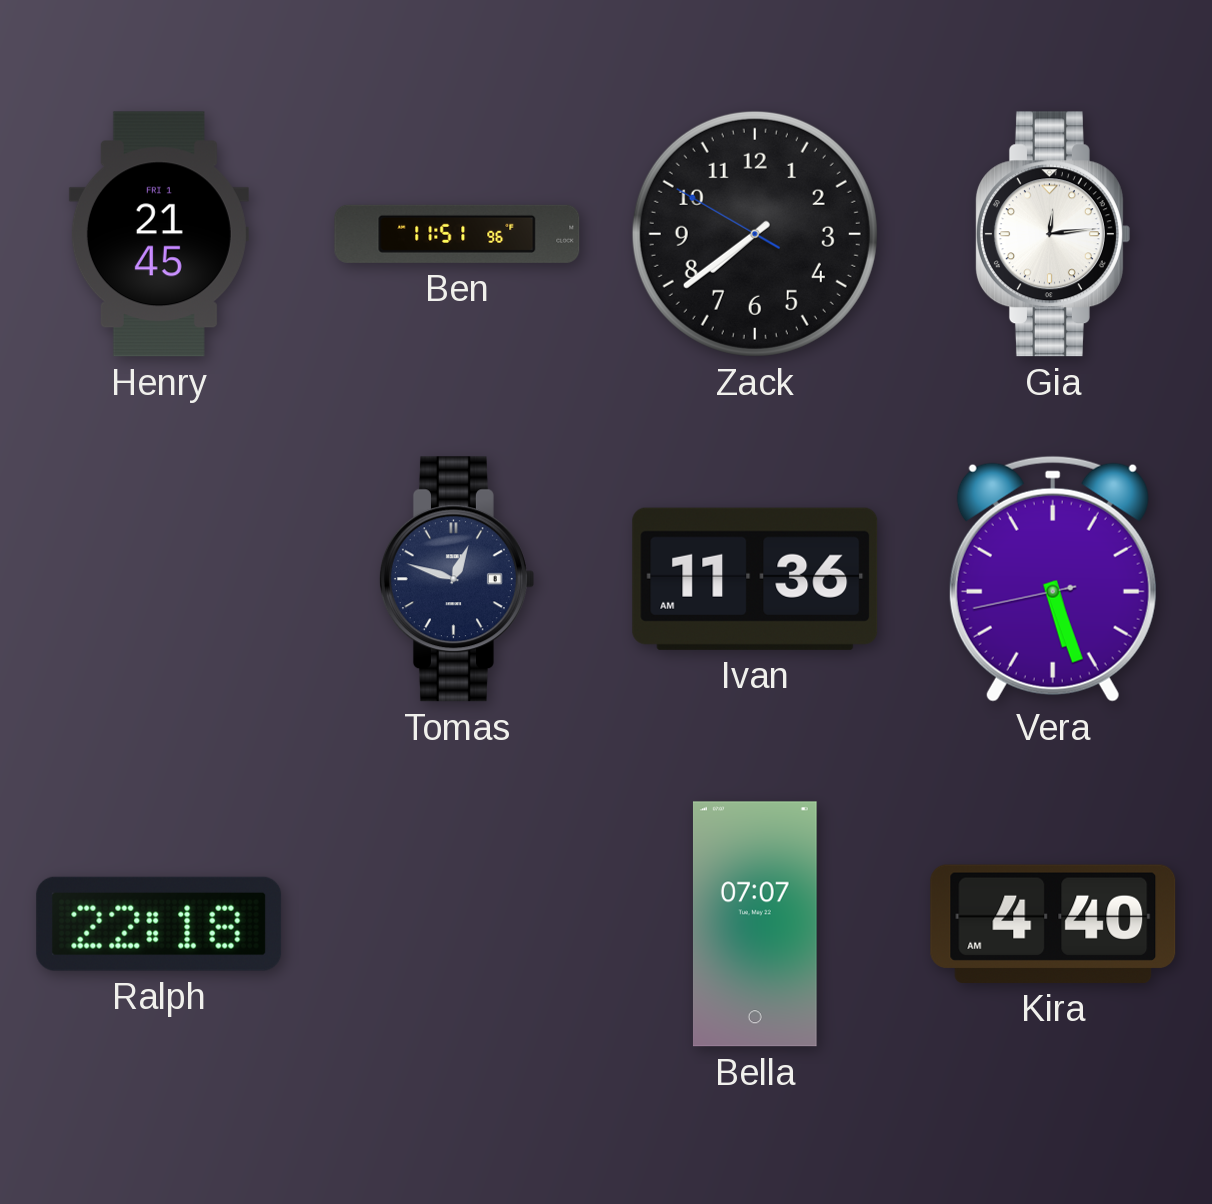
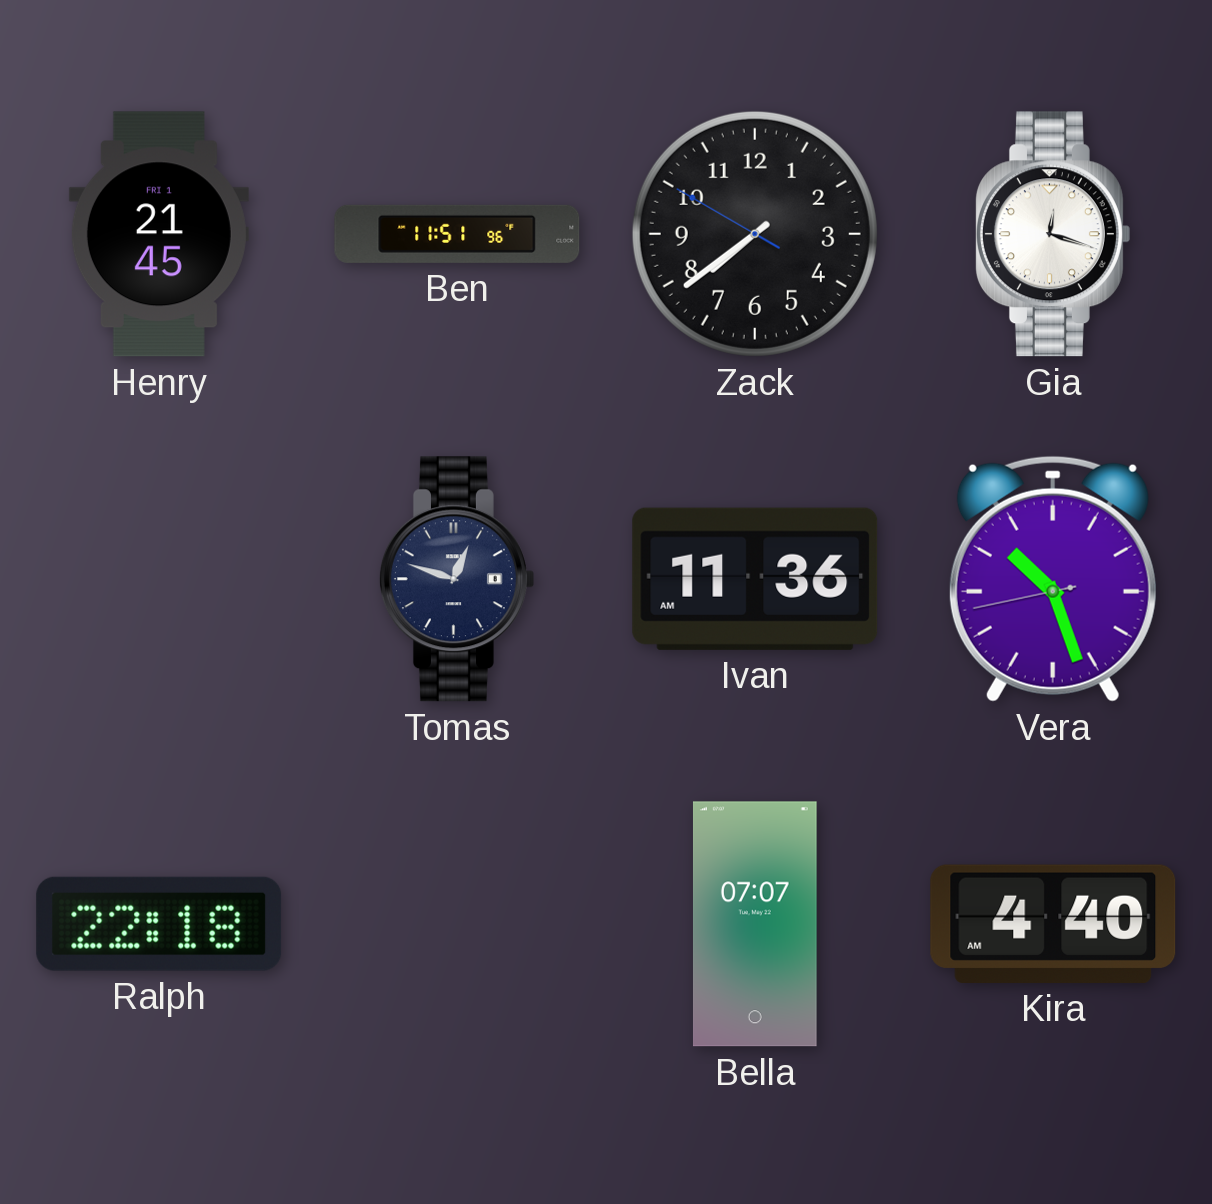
Gia: 12:14 -> 12:18 (1052, 234)
Vera: 5:26 -> 10:26 (1053, 579)
